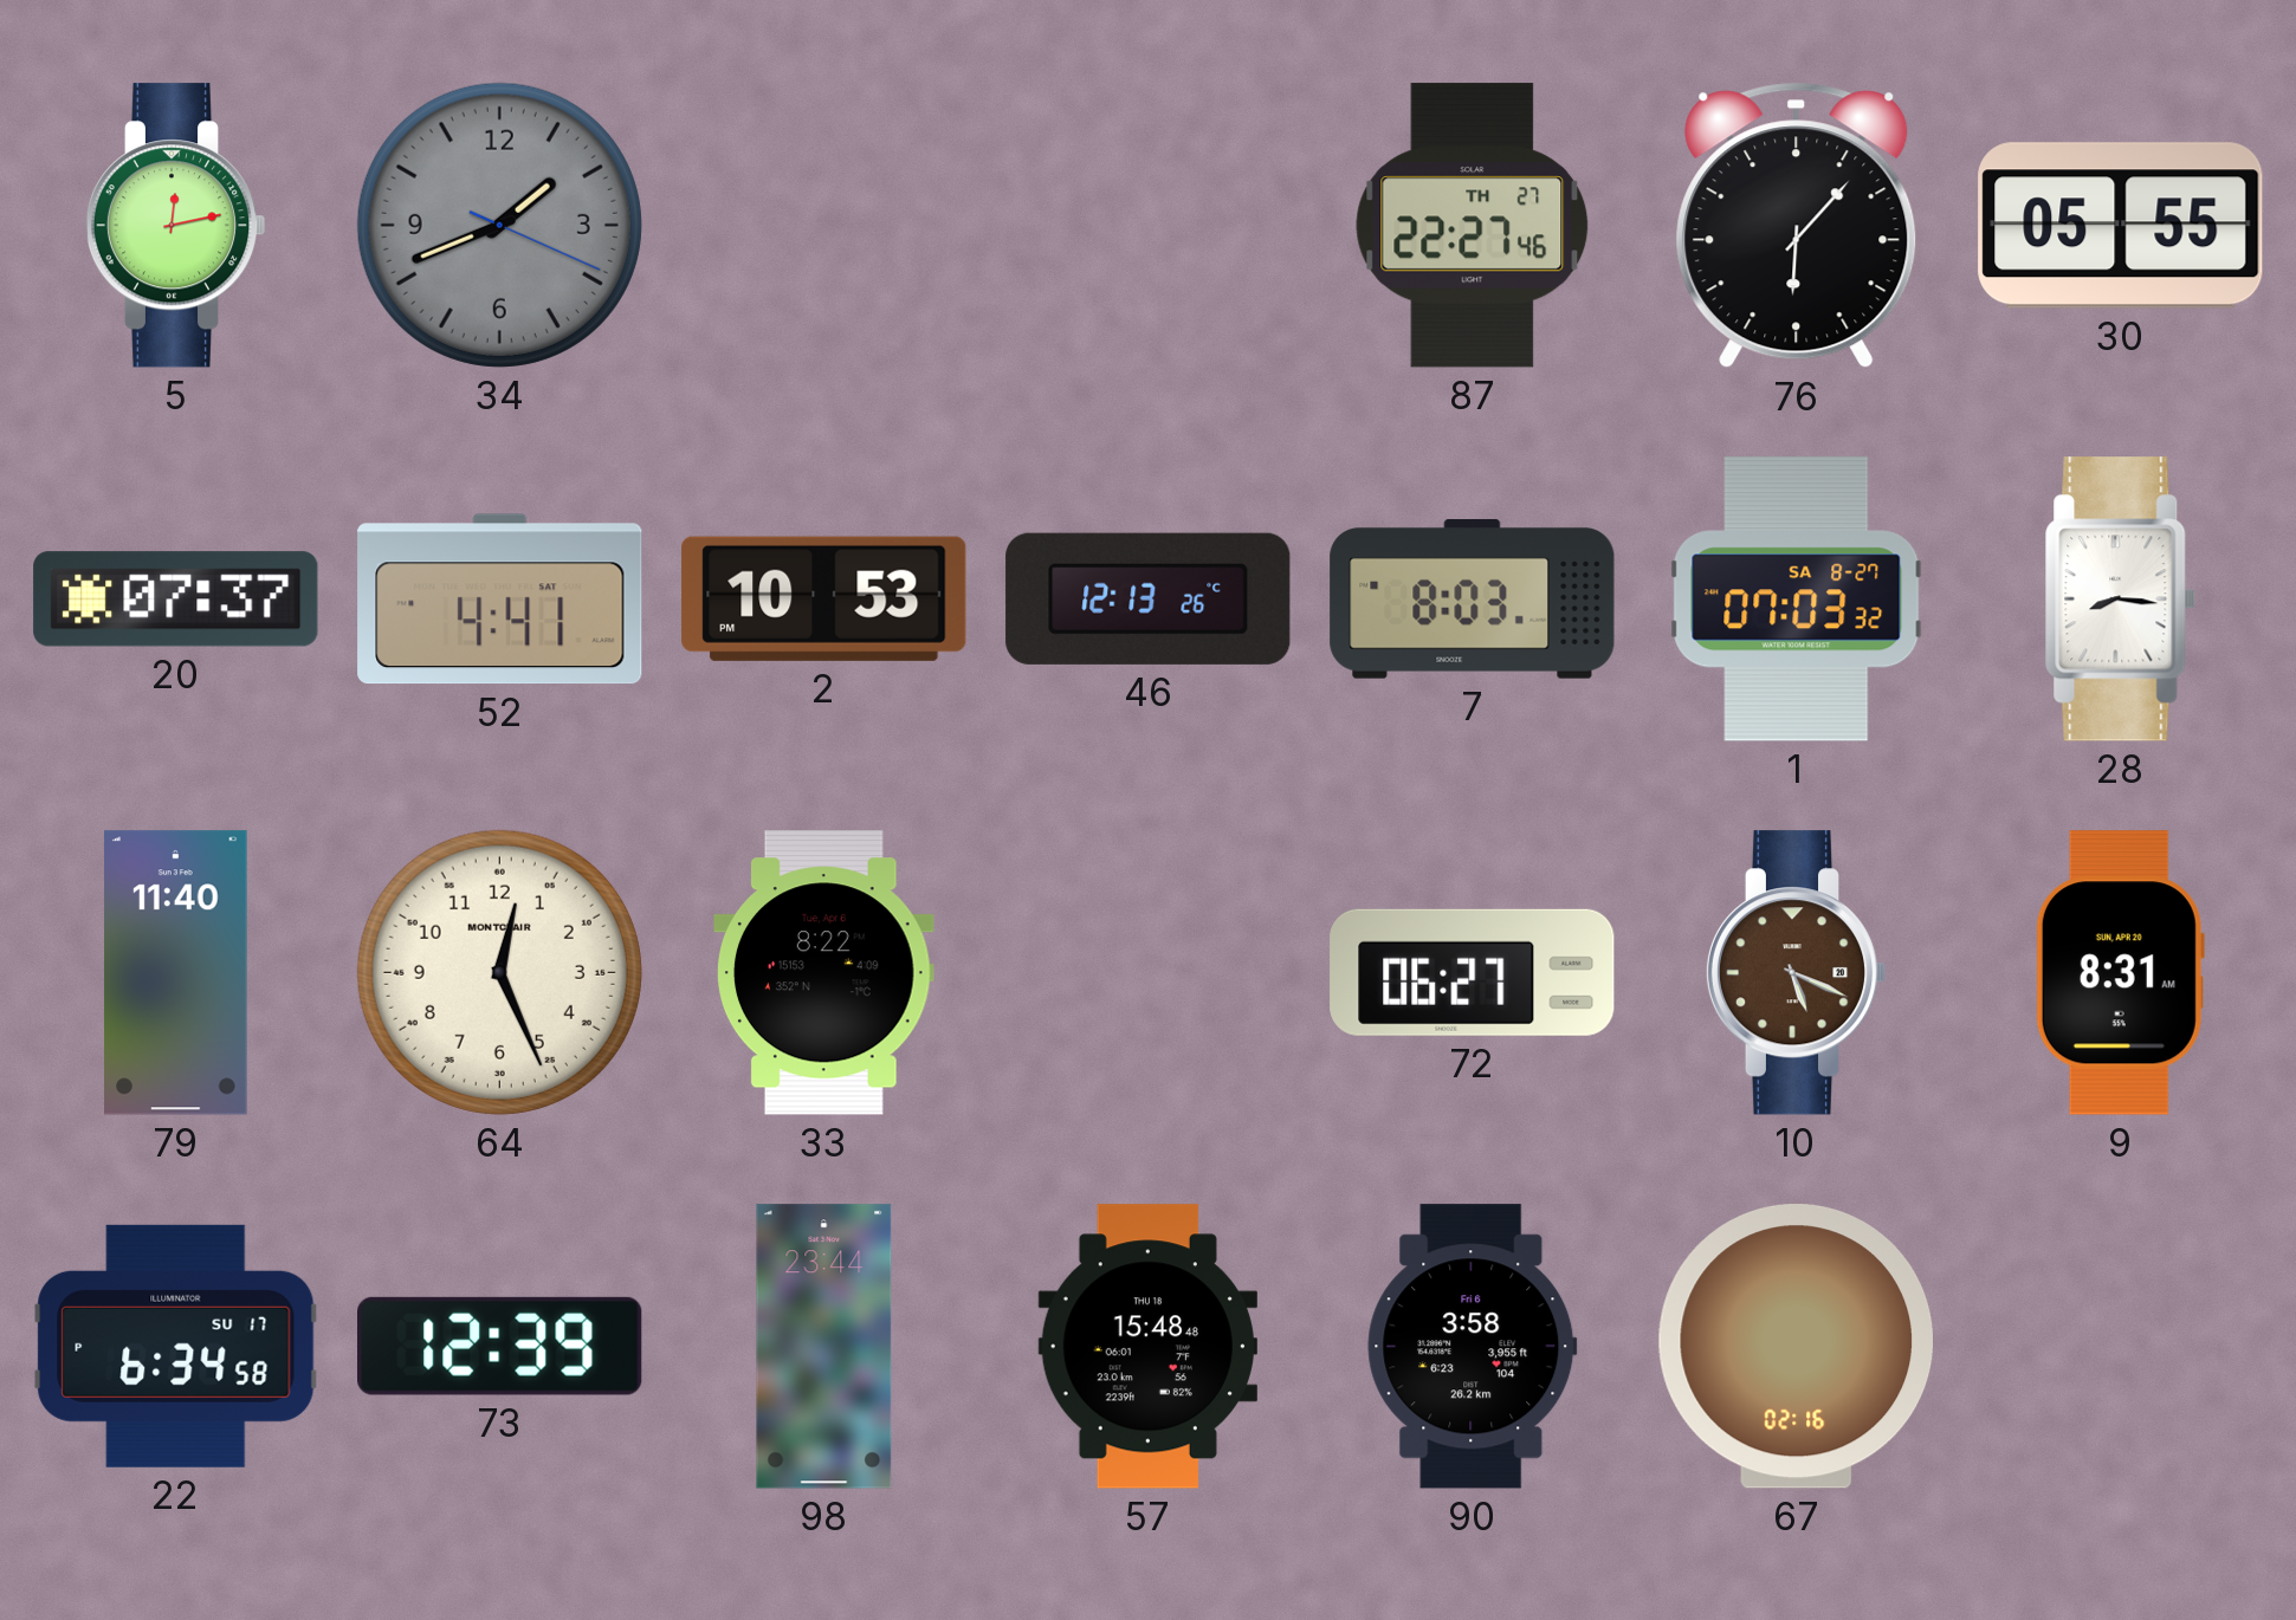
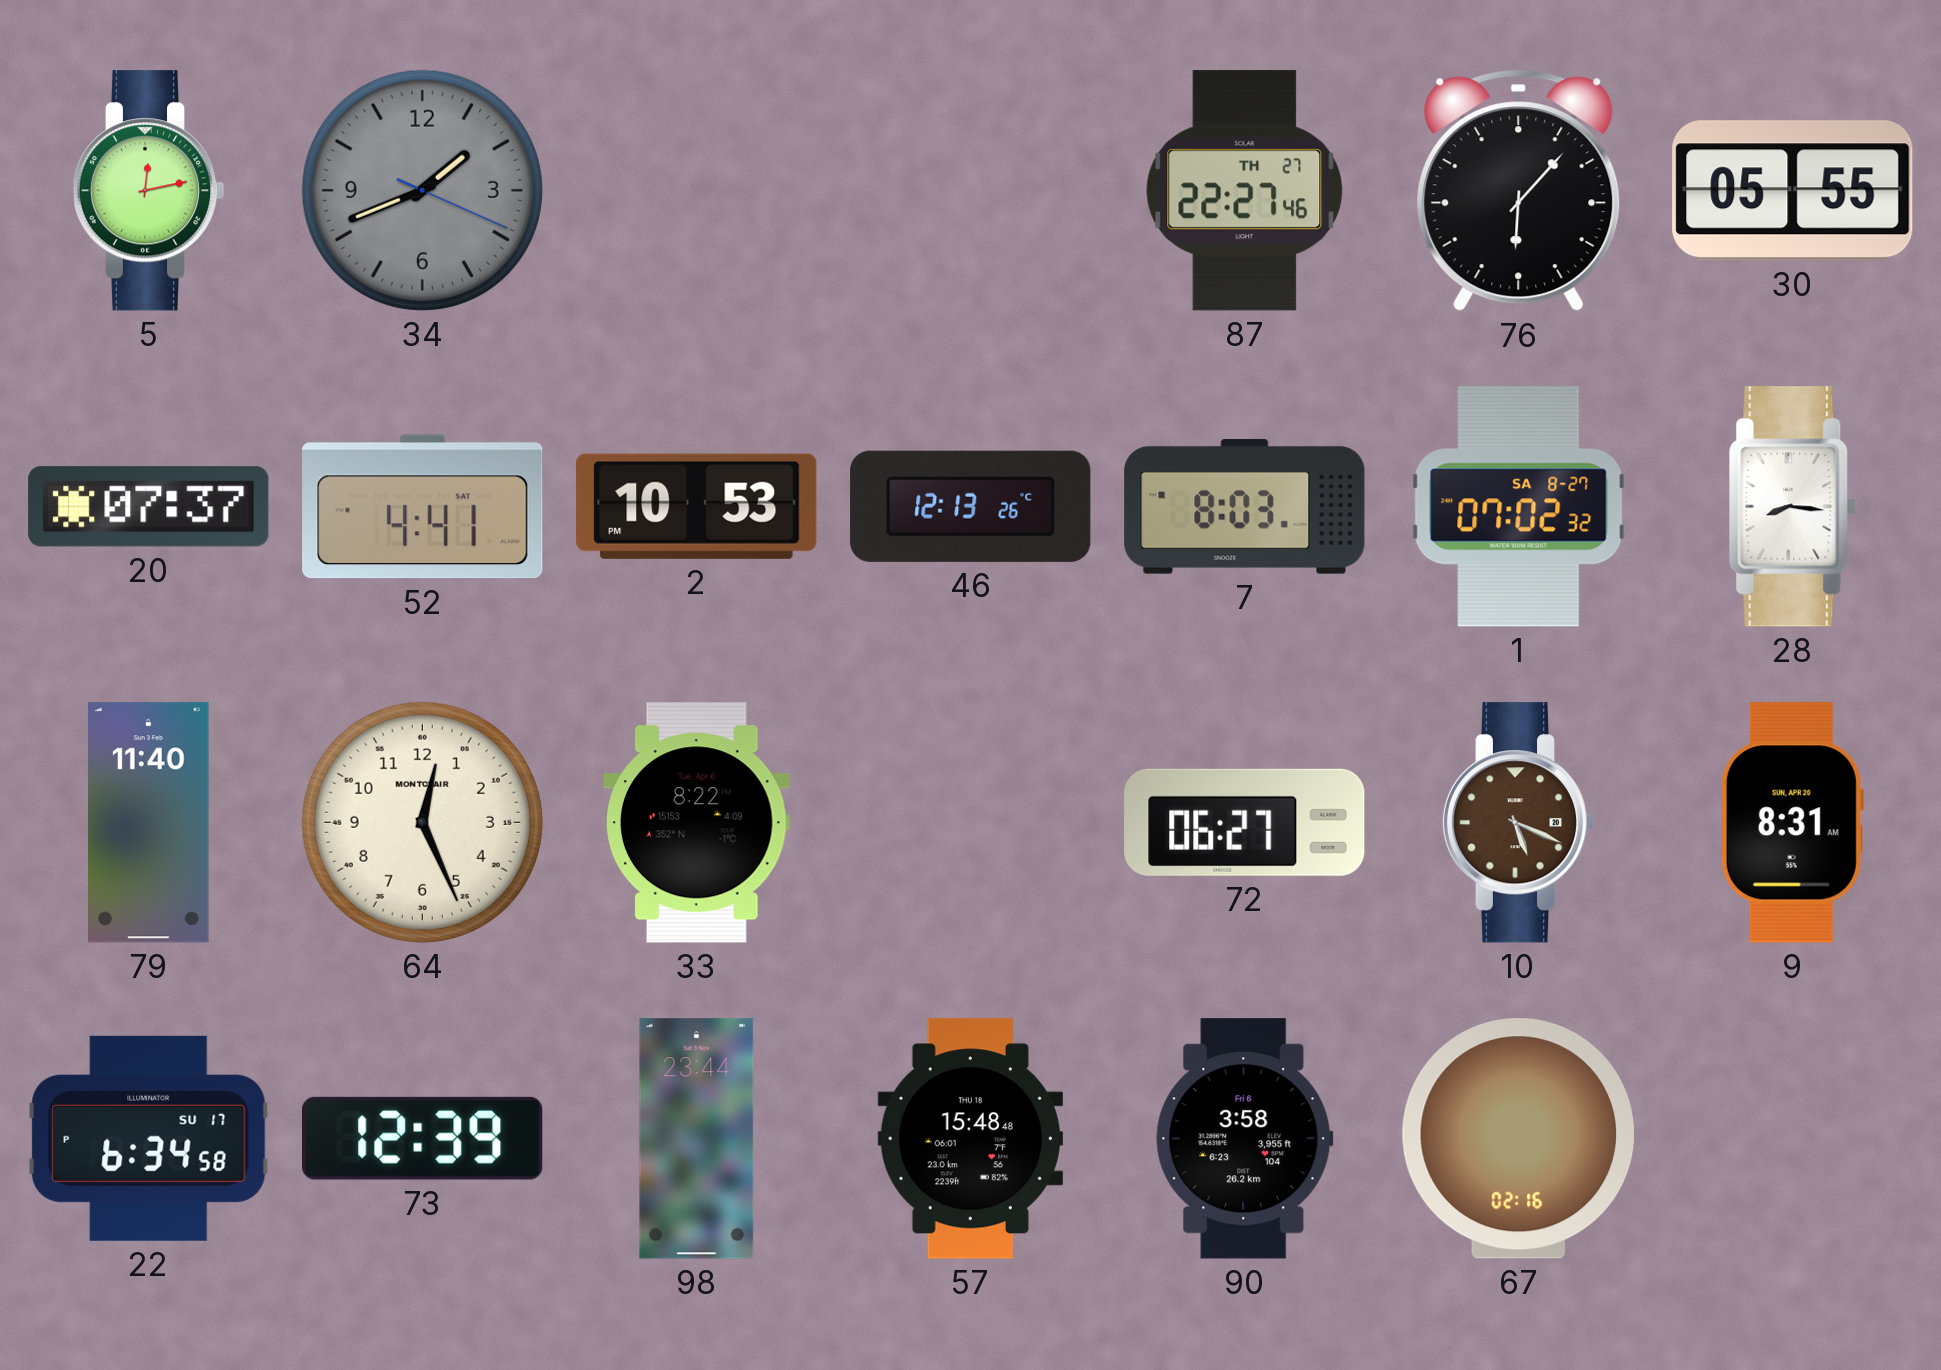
1: 07:03 -> 07:02 (1519, 507)
